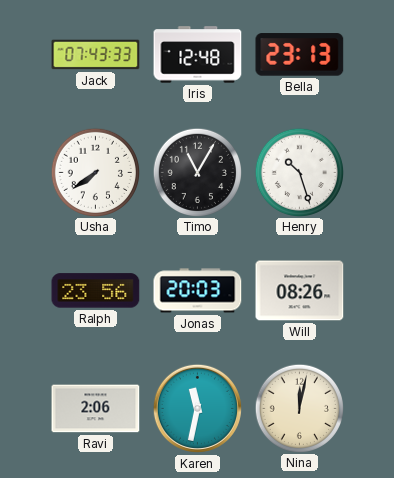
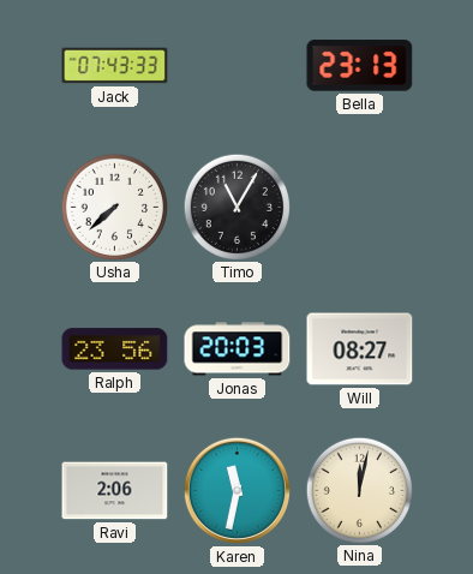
Iris: 12:48 -> none (198, 55)
Usha: 7:39 -> 7:38 (114, 207)
Henry: 10:27 -> none (299, 172)
Will: 08:26 -> 08:27 (360, 349)
